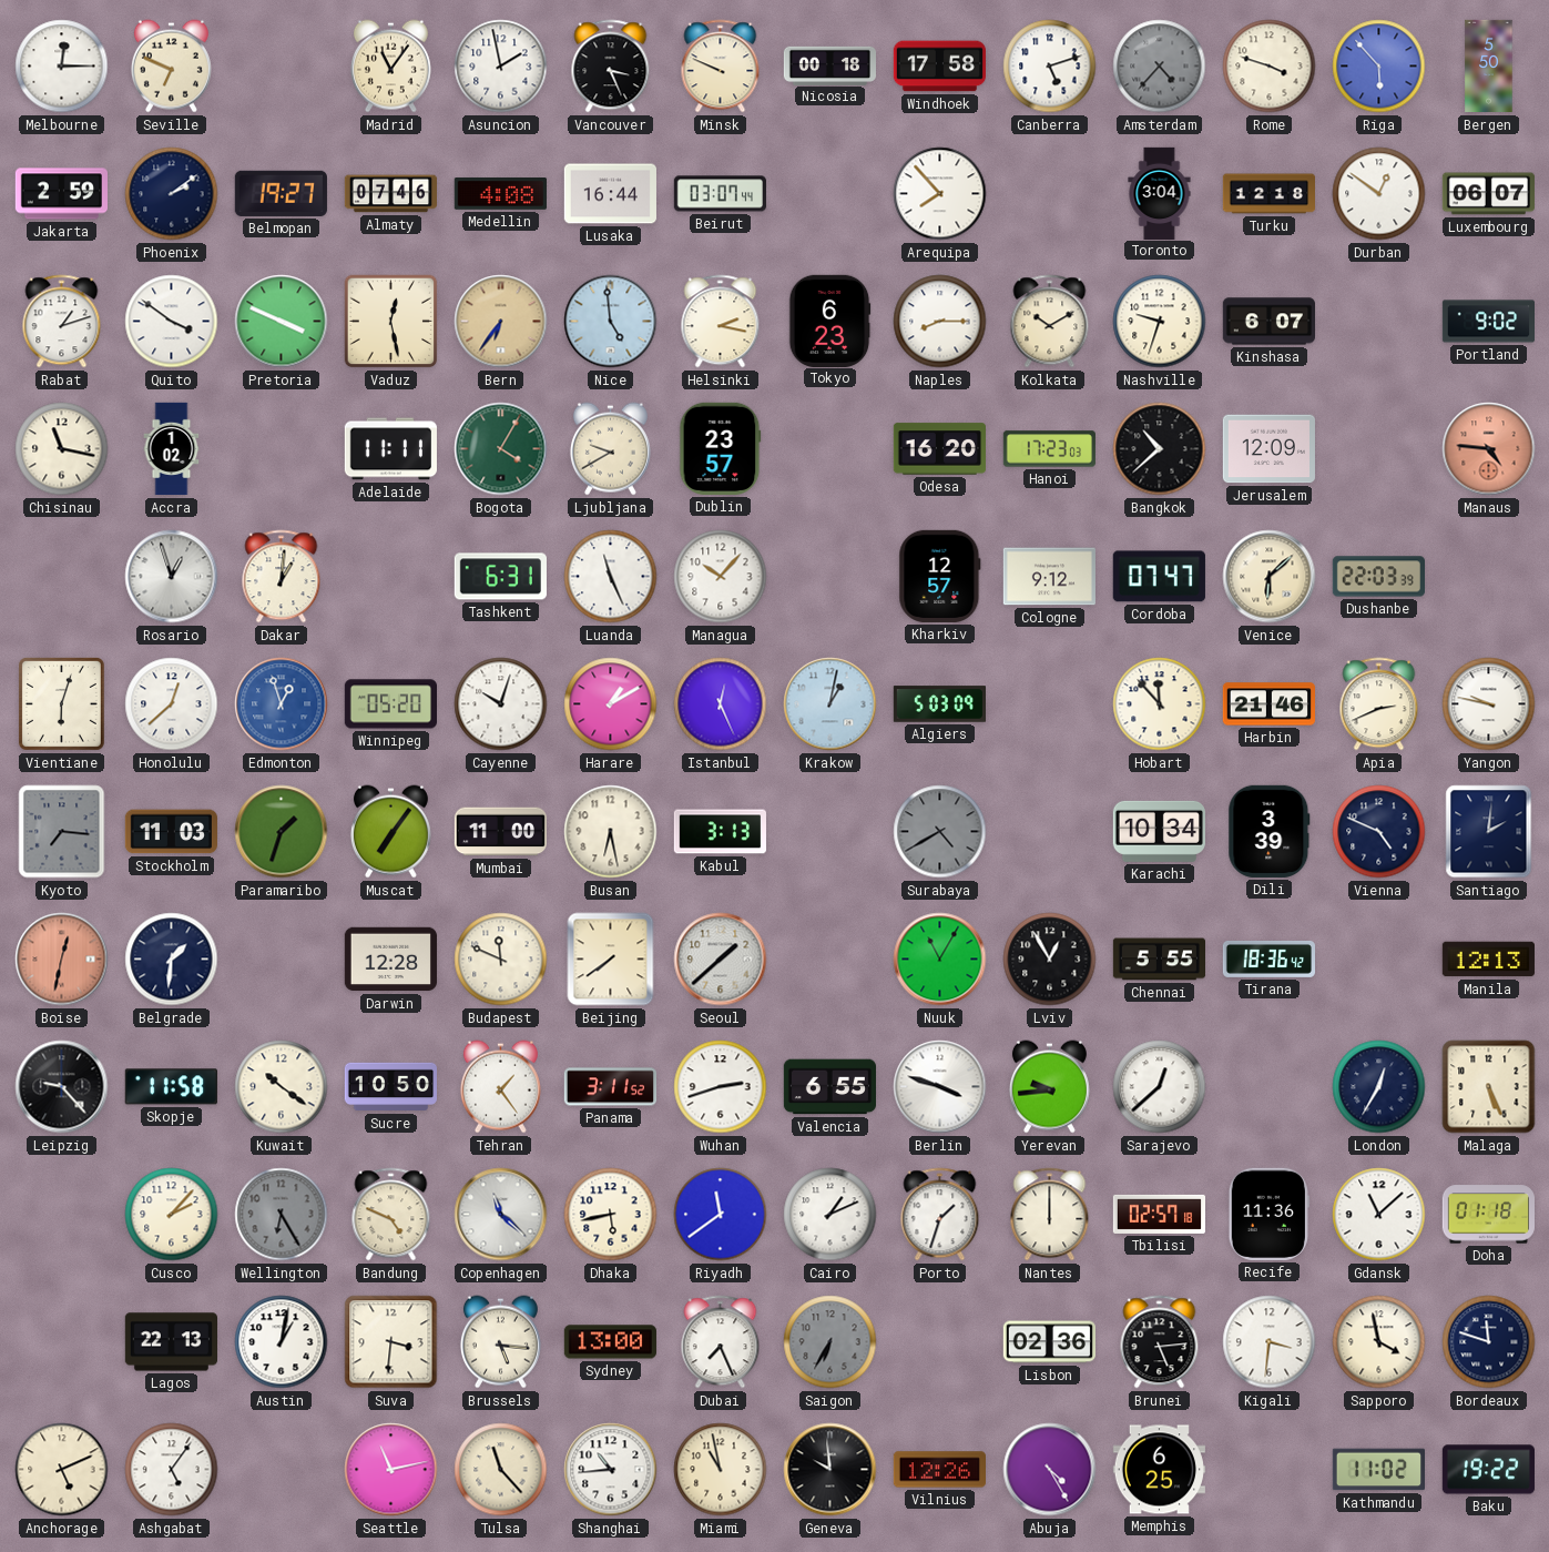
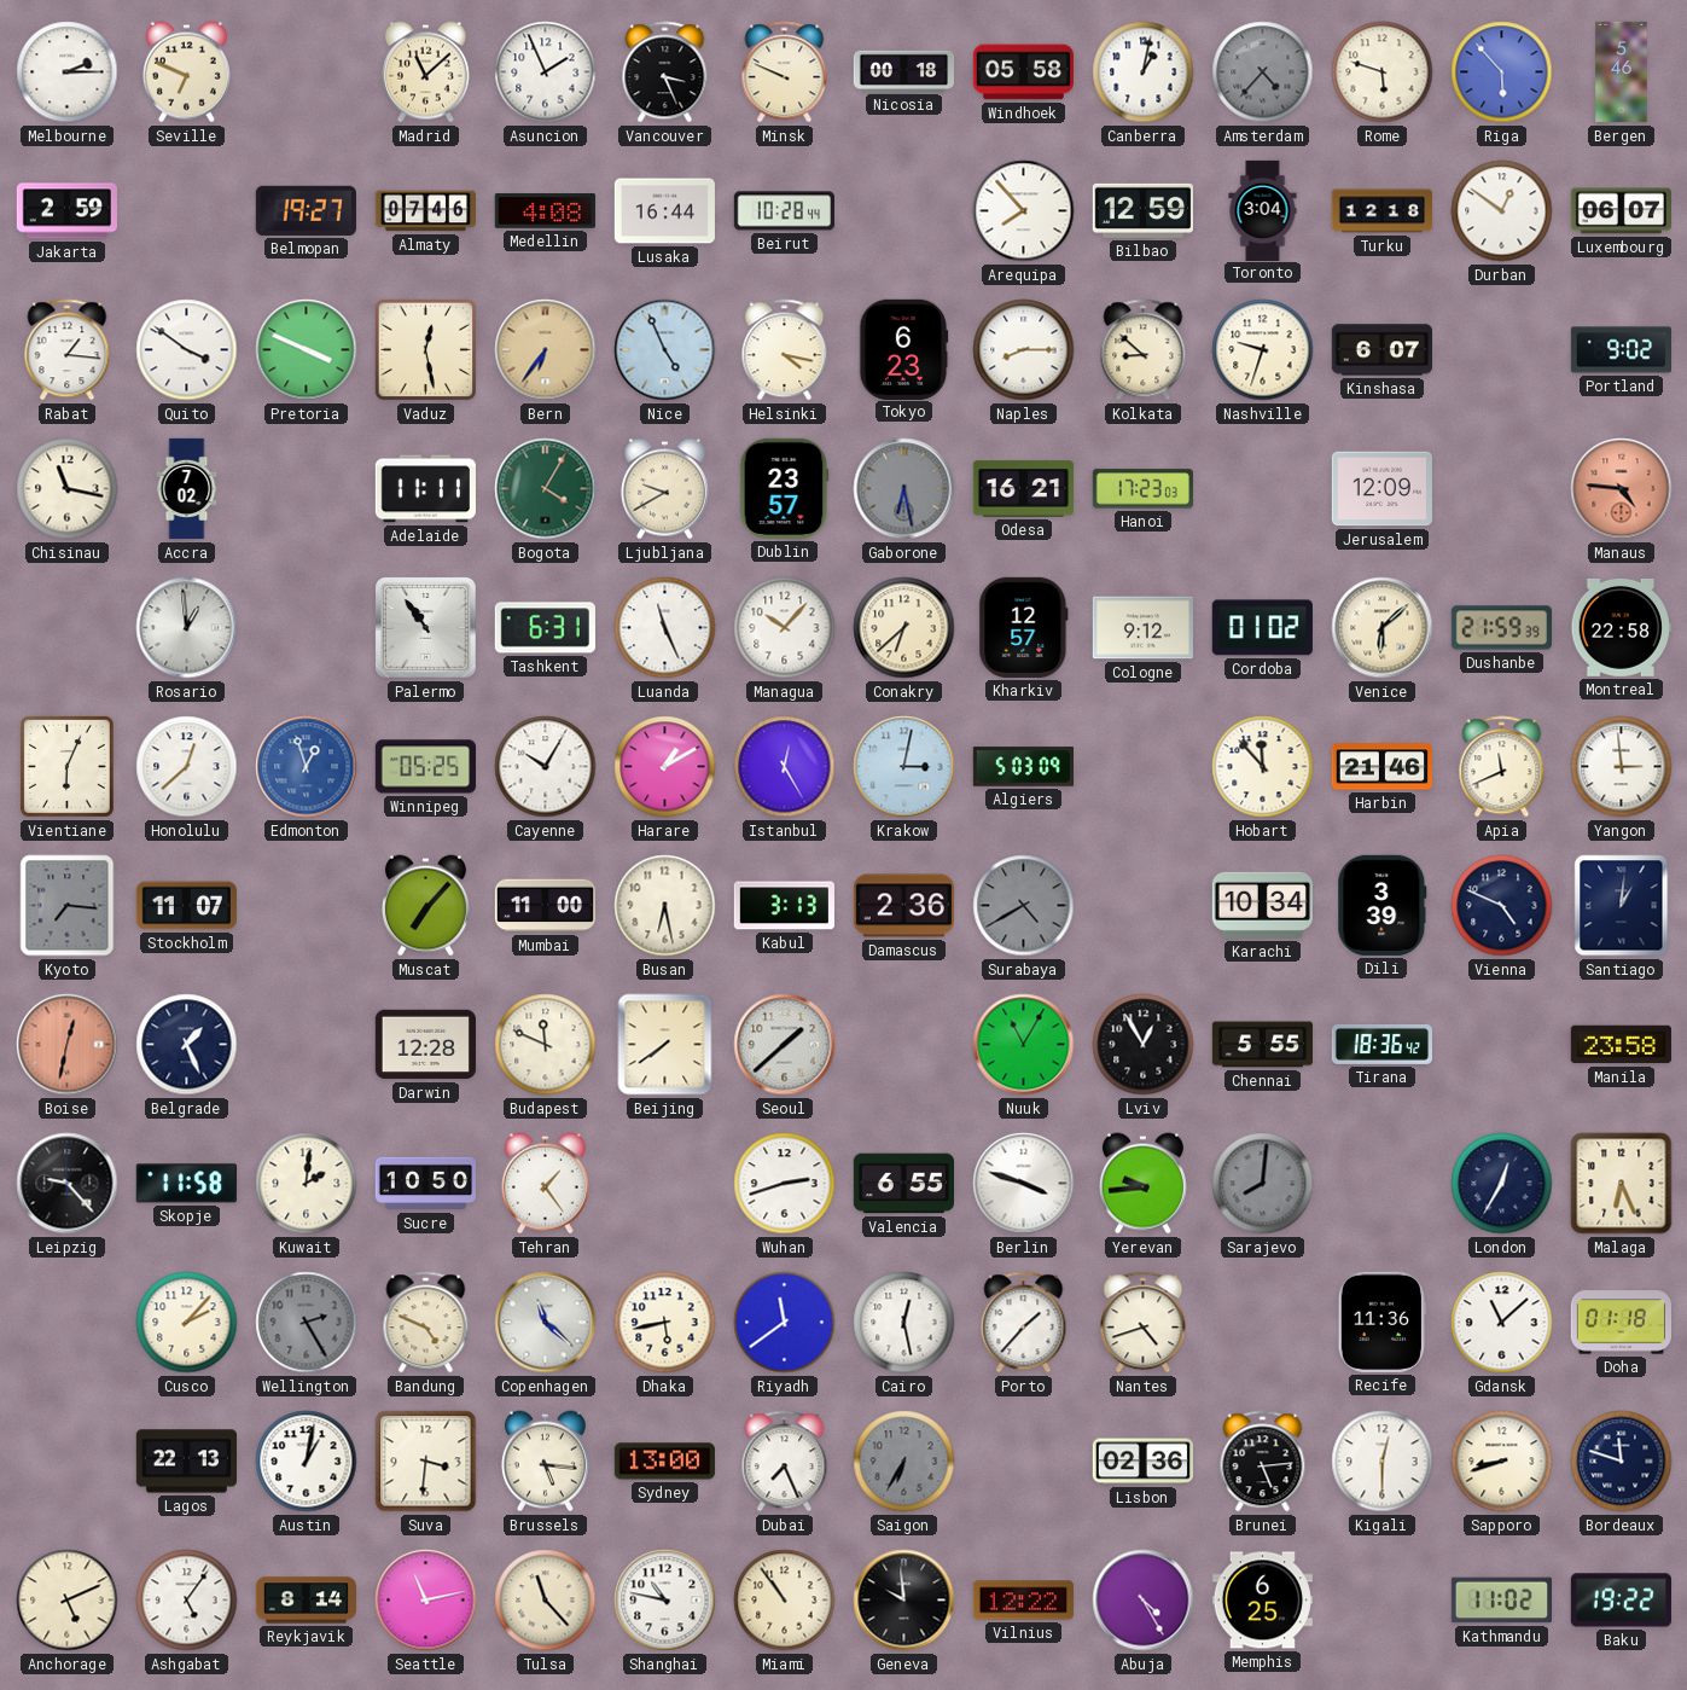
Melbourne: 12:15 -> 2:15 (68, 72)
Madrid: 11:06 -> 11:08 (425, 72)
Asuncion: 1:58 -> 1:56 (546, 72)
Windhoek: 17:58 -> 05:58 (1023, 72)
Canberra: 5:12 -> 1:02 (1144, 72)
Rome: 3:48 -> 5:48 (1383, 72)
Bergen: 5:50 -> 5:46 (1622, 72)
Phoenix: 2:09 -> none (172, 194)
Beirut: 03:07 -> 10:28 (784, 211)
Bilbao: none -> 12:59 (1142, 210)
Rabat: 1:12 -> 1:16 (68, 350)
Nice: 4:59 -> 4:56 (665, 350)
Helsinki: 2:17 -> 4:17 (785, 350)
Kolkata: 10:10 -> 8:52 (1144, 350)
Accra: 1:02 -> 7:02 (187, 489)
Gaborone: none -> 6:28 (904, 489)
Odesa: 16:20 -> 16:21 (1023, 489)
Bangkok: 10:38 -> none (1160, 449)
Rosario: 12:57 -> 12:59 (187, 628)
Dakar: 1:01 -> none (282, 577)
Palermo: none -> 10:54 (426, 628)
Conakry: none -> 6:38 (904, 628)
Cordoba: 07:47 -> 01:02 (1262, 628)
Dushanbe: 22:03 -> 21:59 (1501, 628)
Montreal: none -> 22:58 (1621, 627)
Vientiane: 6:03 -> 6:04 (66, 766)
Winnipeg: 05:20 -> 05:25 (425, 767)
Cayenne: 10:03 -> 10:05 (546, 767)
Istanbul: 12:26 -> 12:25 (785, 767)
Krakow: 1:02 -> 3:02 (904, 767)
Apia: 2:41 -> 11:41 (1502, 767)
Yangon: 9:47 -> 2:59 (1622, 767)
Stockholm: 11:03 -> 11:07 (186, 906)
Paramaribo: 1:33 -> none (282, 832)
Muscat: 7:06 -> 7:07 (425, 906)
Damascus: none -> 2:36 (903, 906)
Santiago: 2:01 -> 1:01 (1622, 906)
Belgrade: 1:31 -> 1:26 (187, 1045)
Manila: 12:13 -> 23:58 (1621, 1045)
Kuwait: 10:21 -> 2:01 (307, 1184)
Panama: 3:11 -> none (610, 1087)
Sarajevo: 12:38 -> 8:01 (1263, 1184)
Sarajevo dial: white -> grey (1263, 1184)
Malaga: 5:26 -> 6:26 (1622, 1184)
Wellington: 6:25 -> 2:25 (307, 1323)
Cairo: 1:11 -> 12:28 (904, 1323)
Porto: 1:33 -> 1:37 (1024, 1323)
Nantes: 12:00 -> 4:42 (1144, 1323)
Tbilisi: 02:57 -> none (1159, 1214)
Kigali: 3:31 -> 12:30 (1383, 1462)
Sapporo: 3:58 -> 8:42 (1502, 1462)
Reykjavik: none -> 8:14 (306, 1601)
Shanghai: 10:44 -> 10:47 (665, 1601)
Miami: 10:58 -> 10:54 (785, 1601)
Vilnius: 12:26 -> 12:22 (1023, 1601)
